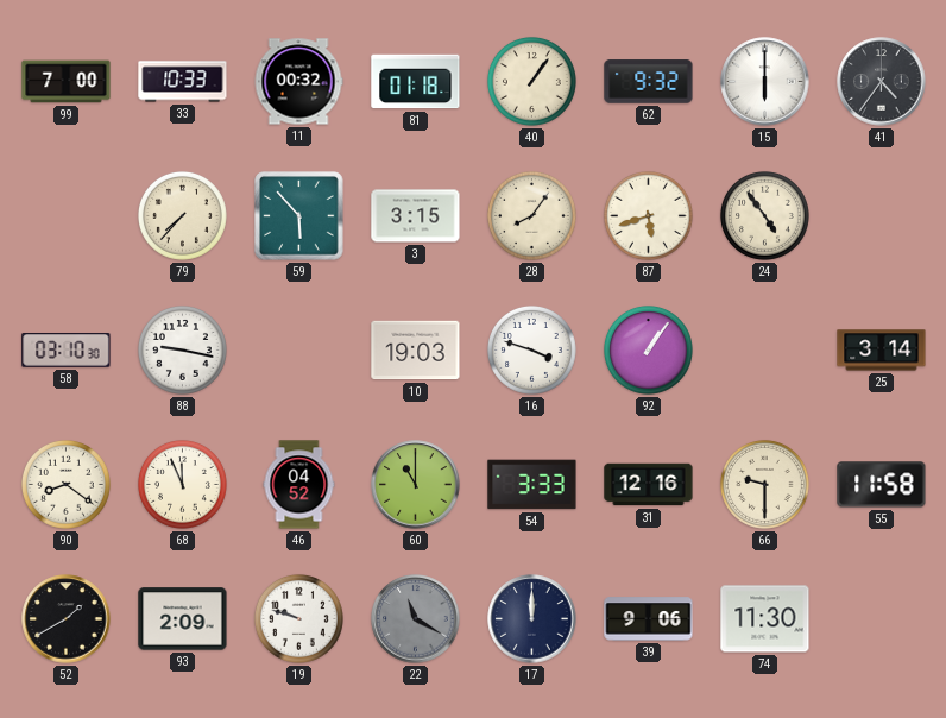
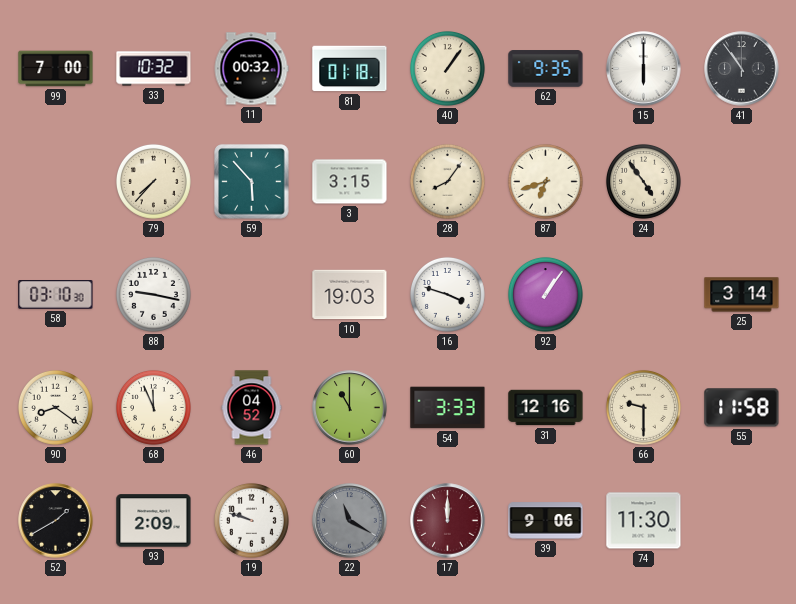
33: 10:33 -> 10:32 (154, 69)
62: 9:32 -> 9:35 (546, 69)
41: 4:36 -> 10:54 (742, 69)
87: 5:42 -> 6:42 (545, 181)
17 dial: navy -> burgundy (448, 521)
